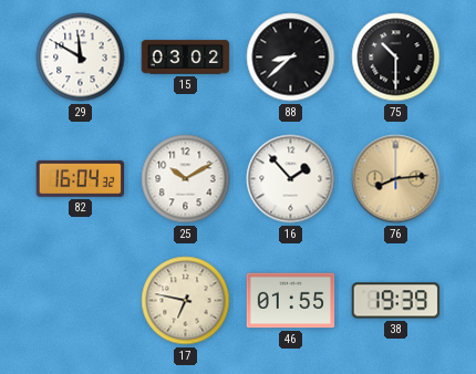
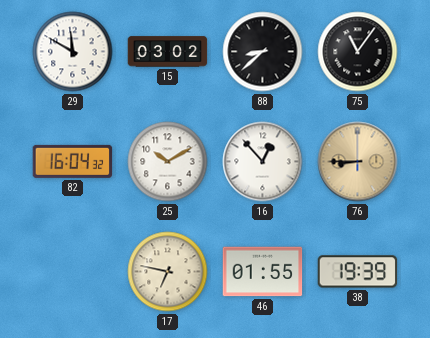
75: 10:30 -> 11:06 (358, 52)
16: 1:53 -> 12:53 (263, 162)
76: 8:14 -> 8:45 (358, 162)
